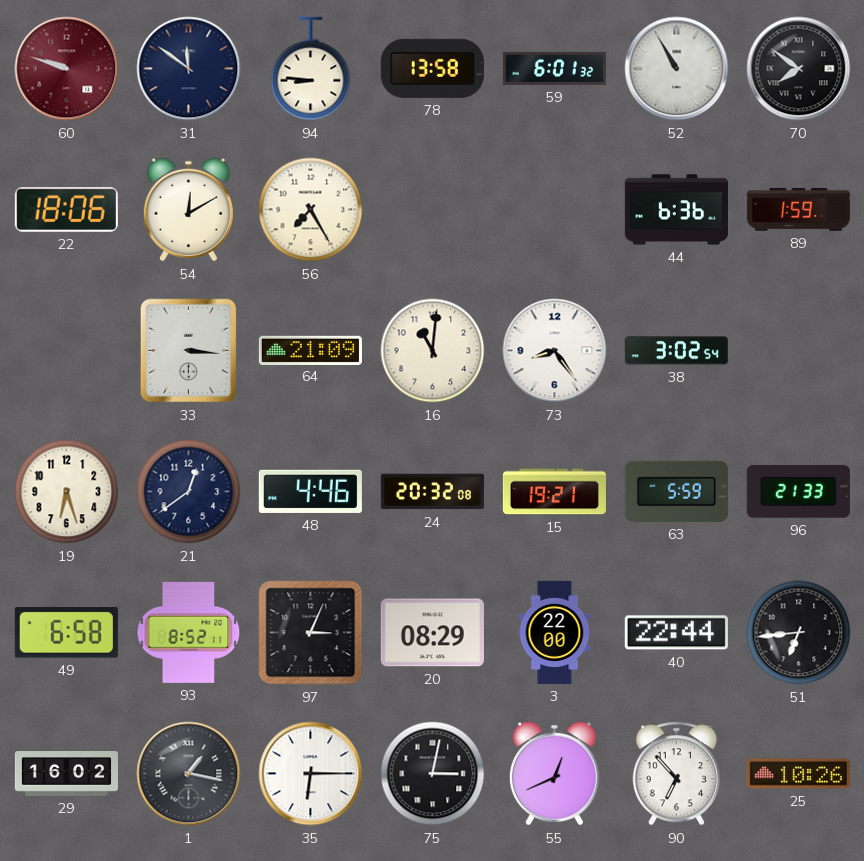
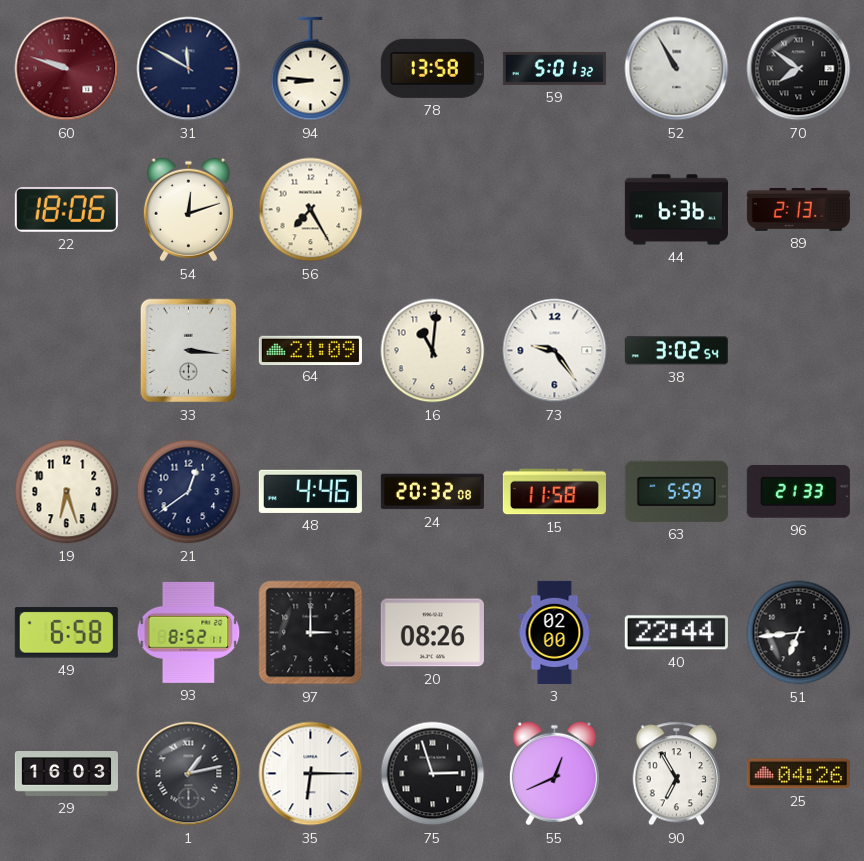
31: 11:51 -> 11:50 (189, 69)
59: 6:01 -> 5:01 (554, 68)
54: 12:10 -> 12:12 (188, 210)
89: 1:59 -> 2:13 (798, 209)
73: 8:24 -> 9:24 (555, 351)
15: 19:21 -> 11:58 (554, 492)
97: 3:04 -> 3:00 (311, 633)
20: 08:29 -> 08:26 (432, 633)
3: 22:00 -> 02:00 (555, 632)
29: 16:02 -> 16:03 (66, 774)
1: 1:17 -> 1:13 (189, 774)
75: 3:02 -> 2:57 (433, 774)
90: 6:53 -> 6:55 (676, 774)
25: 10:26 -> 04:26 (798, 774)
